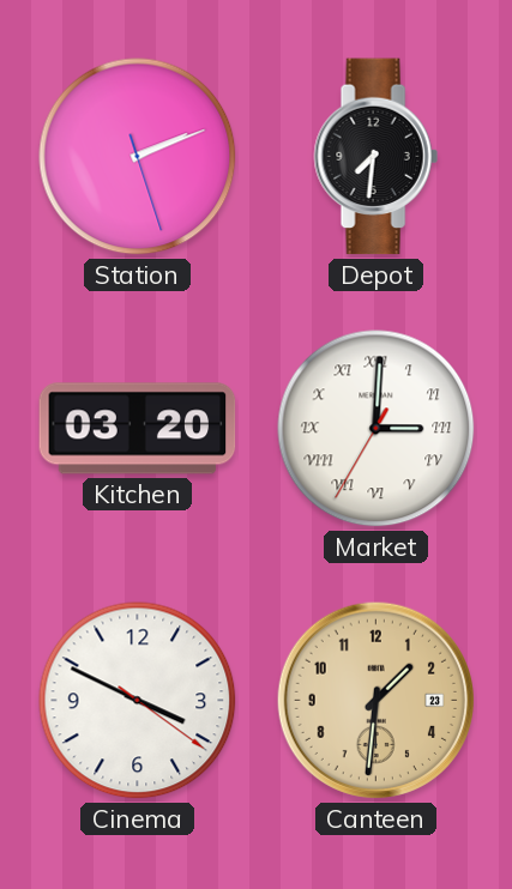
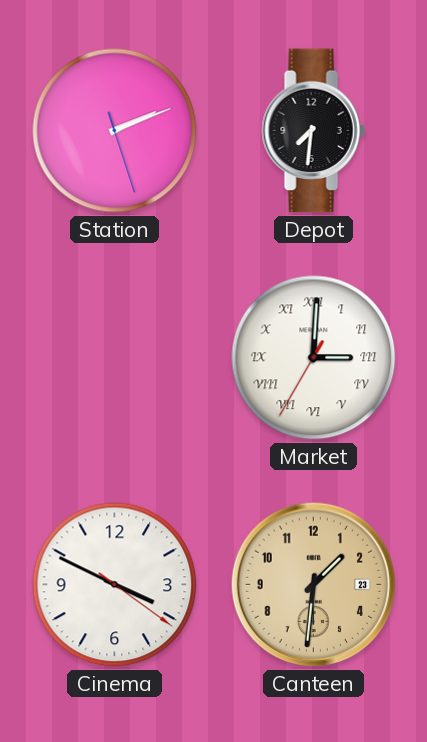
Kitchen: 03:20 -> none (138, 429)
